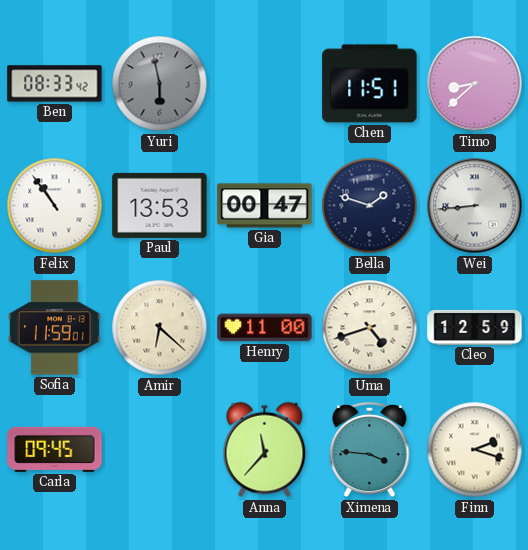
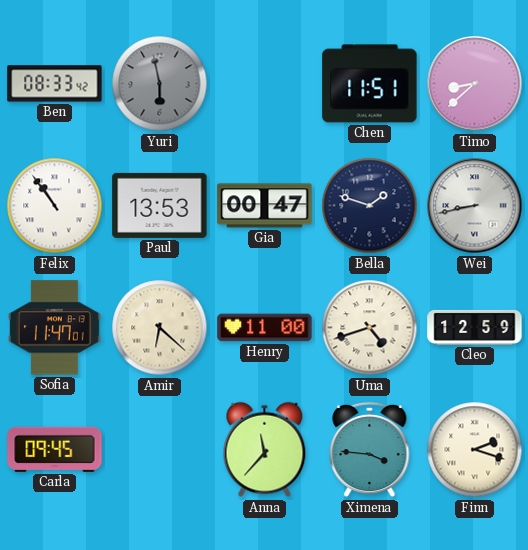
Wei: 8:44 -> 8:43 (475, 206)
Sofia: 11:59 -> 11:47 (54, 328)
